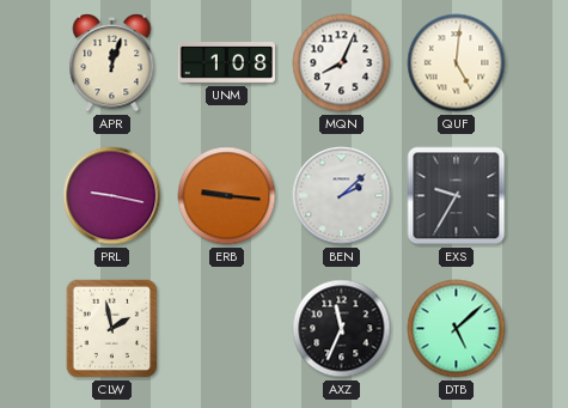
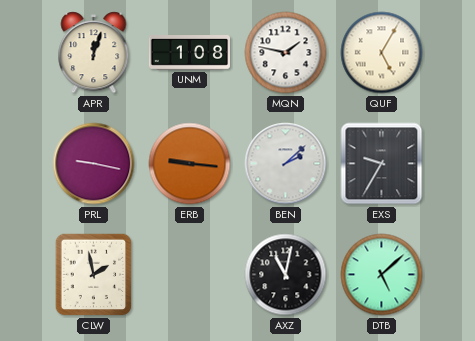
MQN: 8:04 -> 1:47 (286, 53)
QUF: 5:01 -> 5:05 (382, 53)
AXZ: 11:34 -> 11:02 (286, 275)
